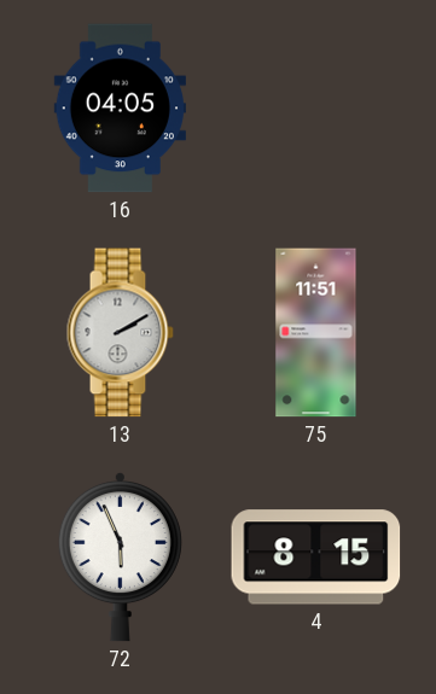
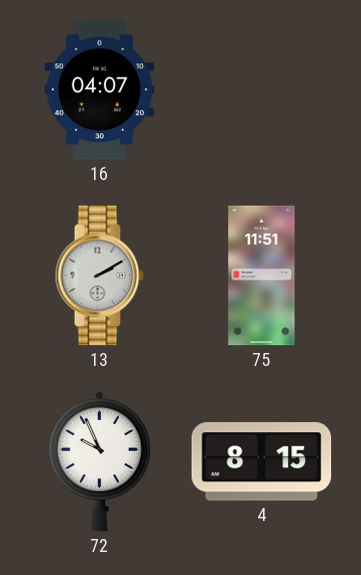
16: 04:05 -> 04:07 (99, 90)
72: 5:56 -> 9:56 (99, 461)
